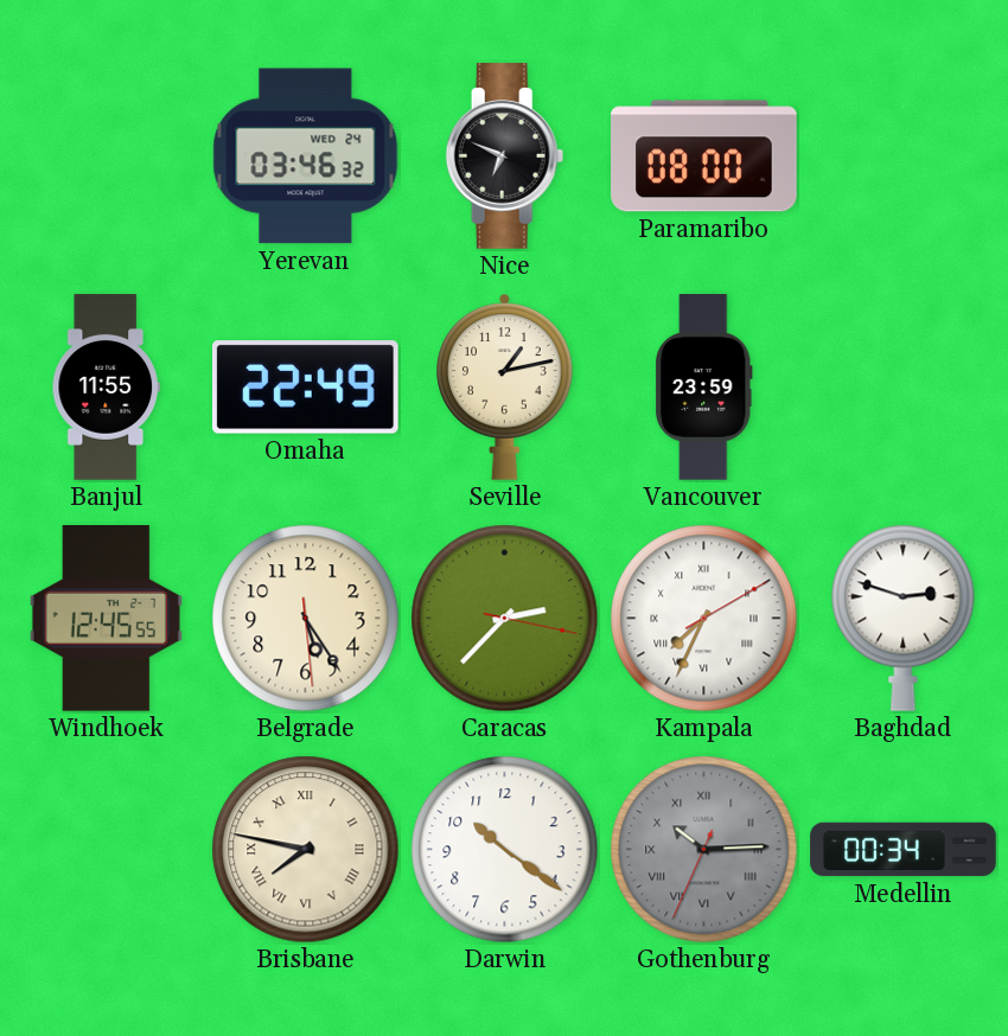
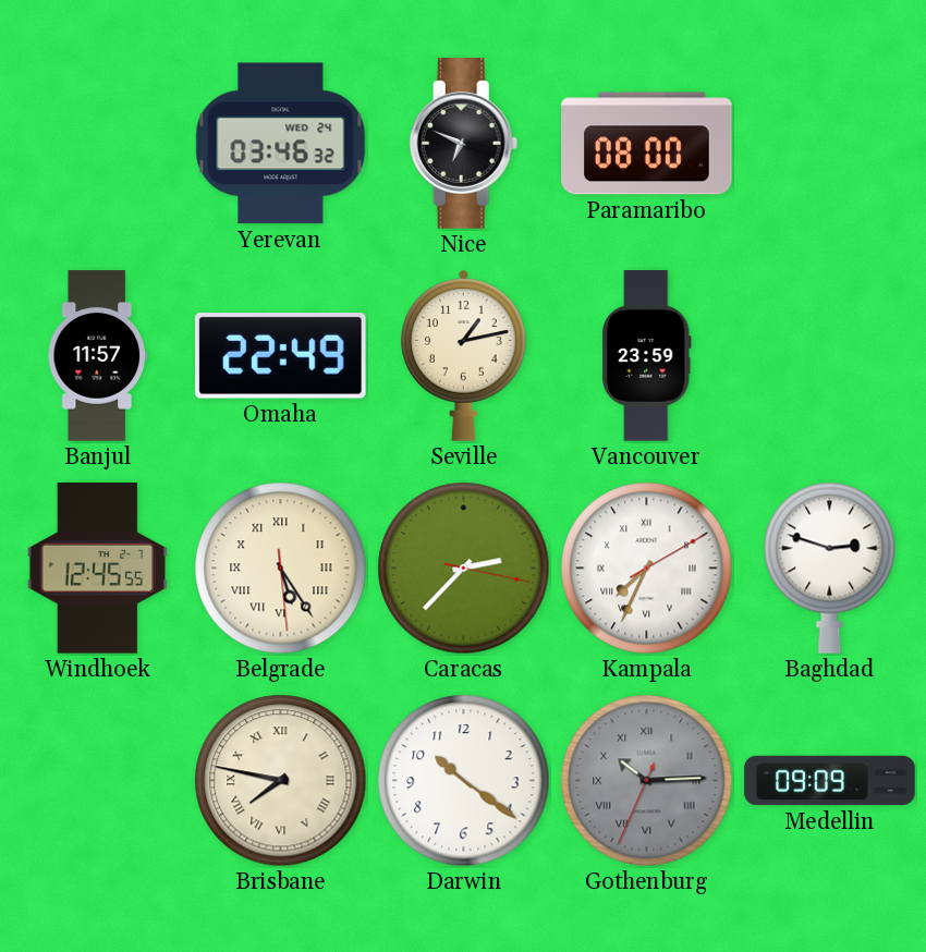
Banjul: 11:55 -> 11:57 (97, 356)
Belgrade numerals: Arabic -> Roman (281, 569)
Medellin: 00:34 -> 09:09 (830, 781)
